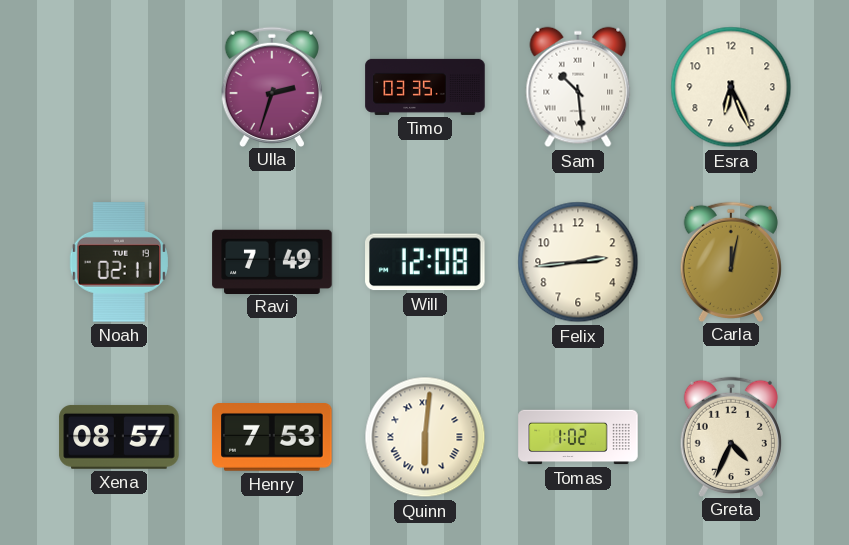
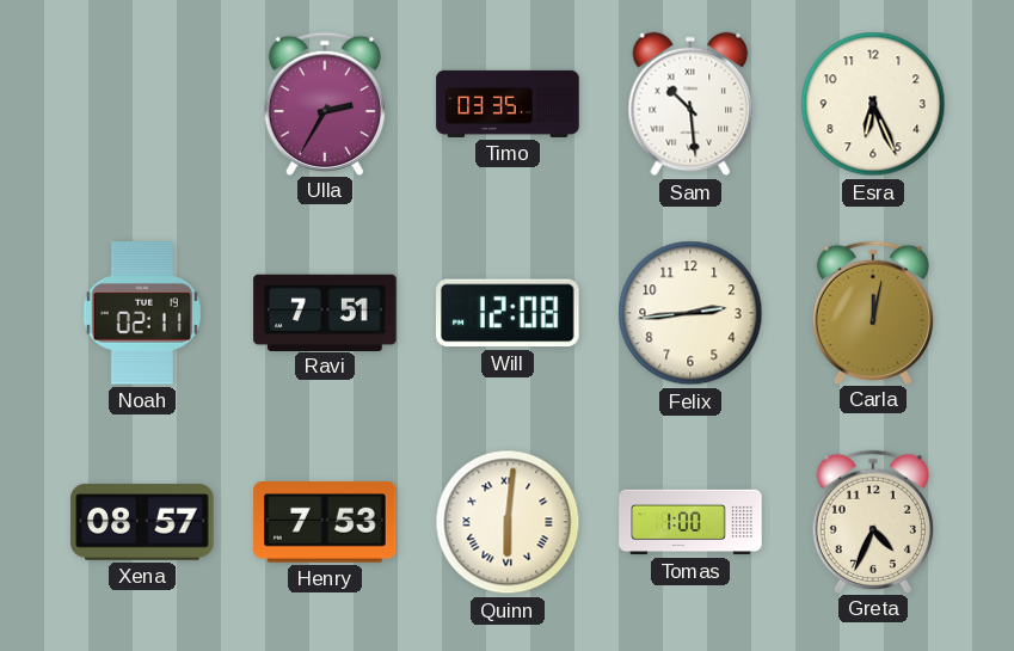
Ulla: 2:33 -> 2:35 (325, 103)
Ravi: 7:49 -> 7:51 (325, 312)
Tomas: 1:02 -> 1:00 (690, 522)
